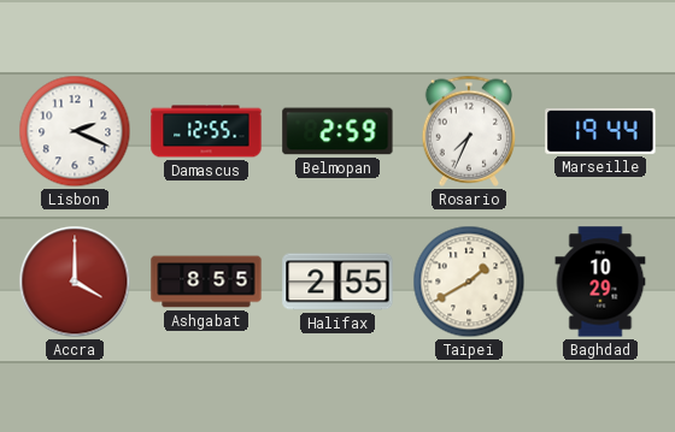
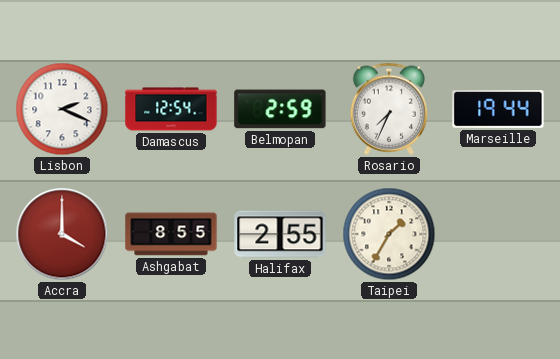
Damascus: 12:55 -> 12:54 (171, 109)
Taipei: 1:40 -> 1:35 (389, 234)
Baghdad: 10:29 -> none (600, 282)
